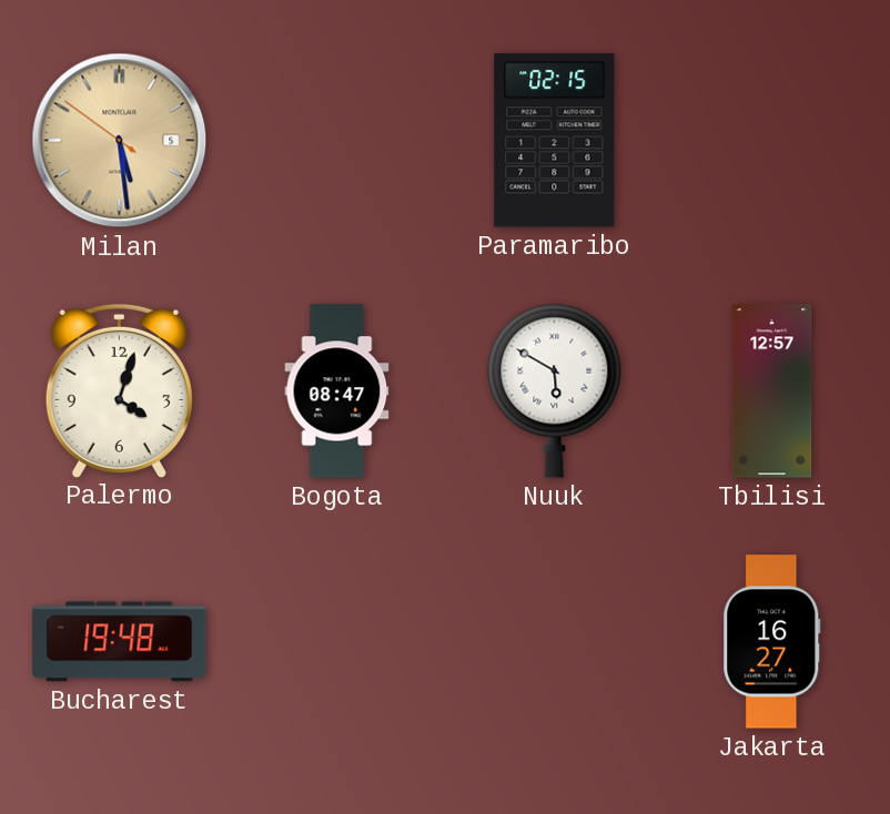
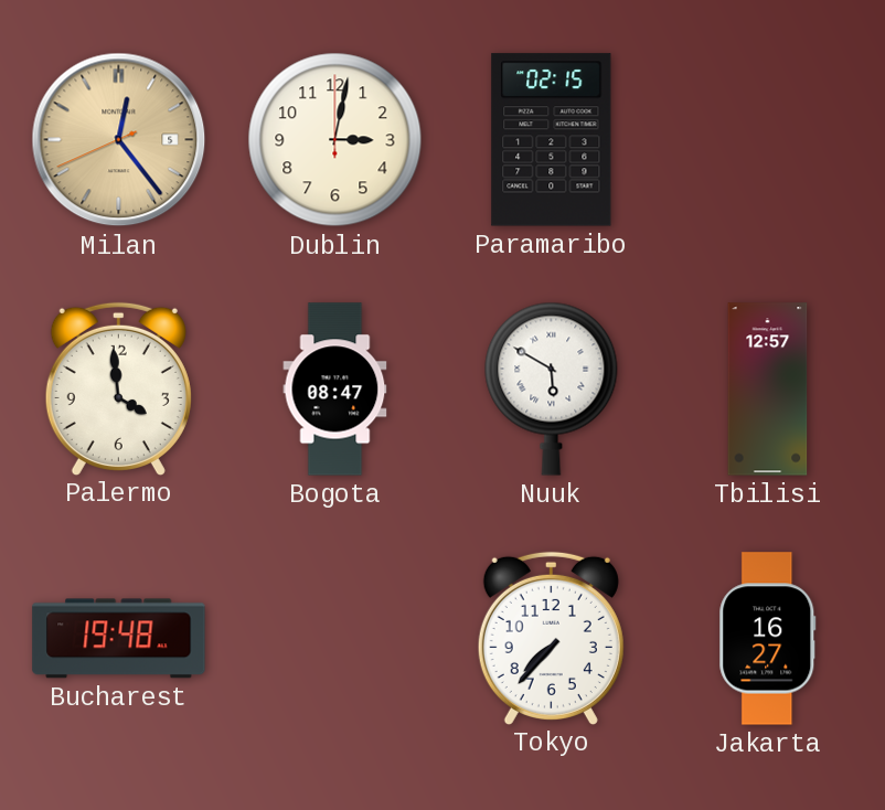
Milan: 5:28 -> 12:23 (119, 140)
Dublin: none -> 3:02 (335, 140)
Palermo: 4:03 -> 3:59 (118, 388)
Tokyo: none -> 7:37 (551, 638)
